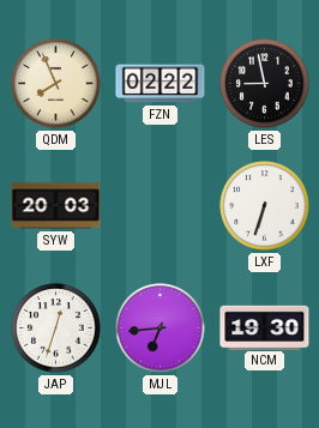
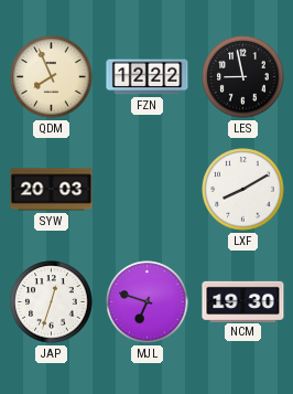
FZN: 02:22 -> 12:22 (148, 77)
LXF: 6:33 -> 8:10 (243, 190)
MJL: 6:44 -> 6:48 (148, 302)
